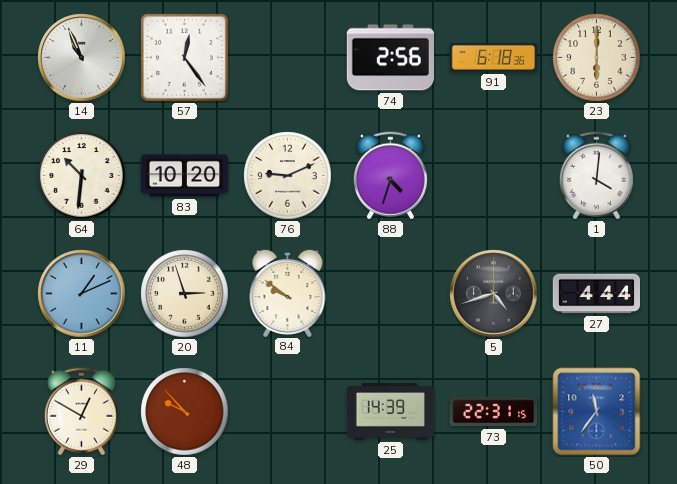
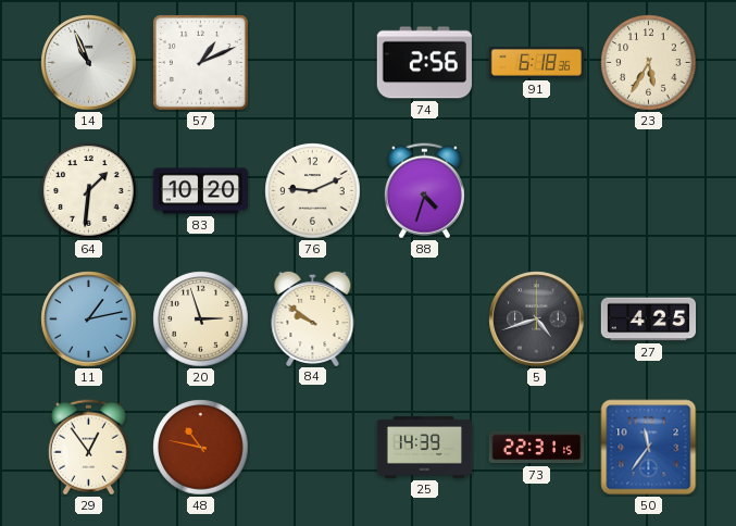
57: 12:24 -> 1:11 (200, 62)
23: 6:00 -> 5:35 (649, 63)
64: 10:31 -> 1:31 (89, 191)
1: 4:01 -> none (596, 176)
11: 1:11 -> 1:13 (89, 320)
27: 4:44 -> 4:25 (649, 320)
29: 12:50 -> 12:54 (88, 448)
48: 9:53 -> 10:47 (201, 448)
